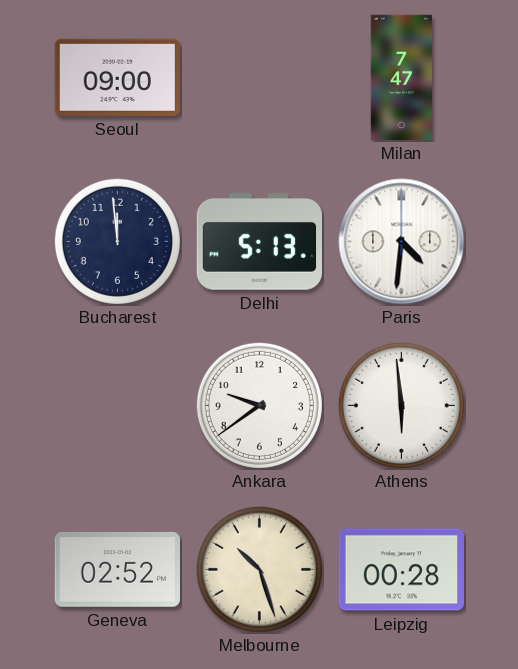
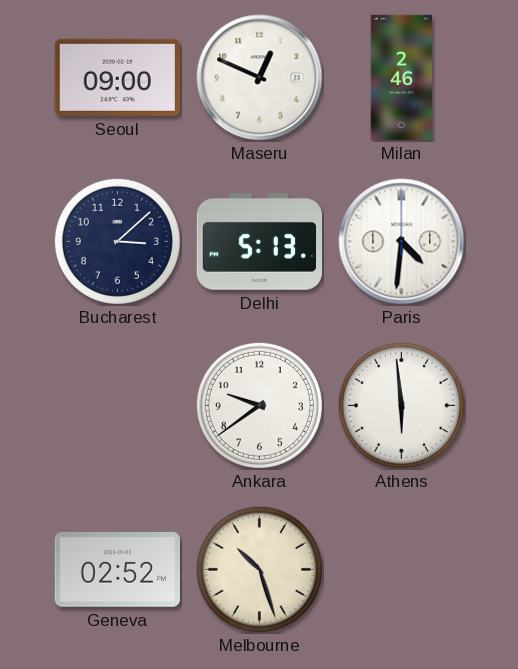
Maseru: none -> 12:49 (260, 78)
Milan: 7:47 -> 2:46 (401, 78)
Bucharest: 11:59 -> 3:08 (117, 241)
Leipzig: 00:28 -> none (402, 570)
